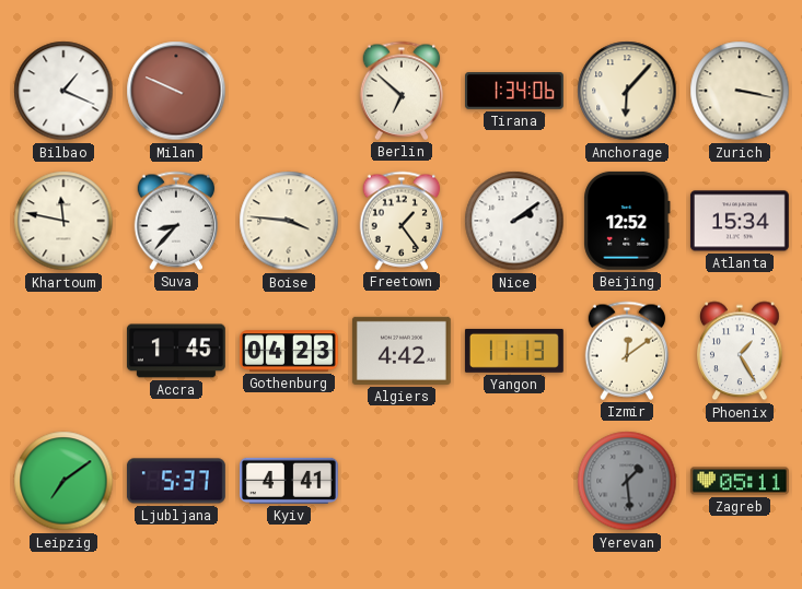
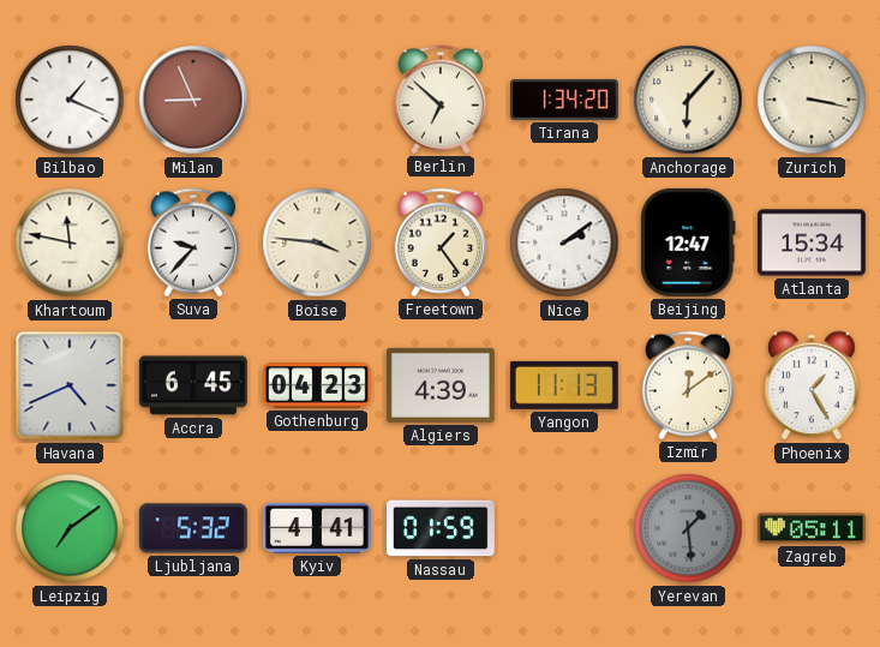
Milan: 9:49 -> 8:56 (193, 100)
Tirana: 1:34:06 -> 1:34:20 (565, 100)
Suva: 8:37 -> 9:37 (193, 242)
Beijing: 12:52 -> 12:47 (688, 242)
Havana: none -> 4:41 (70, 385)
Accra: 1:45 -> 6:45 (193, 385)
Algiers: 4:42 -> 4:39 (441, 385)
Ljubljana: 5:37 -> 5:32 (193, 528)
Nassau: none -> 01:59 (441, 528)
